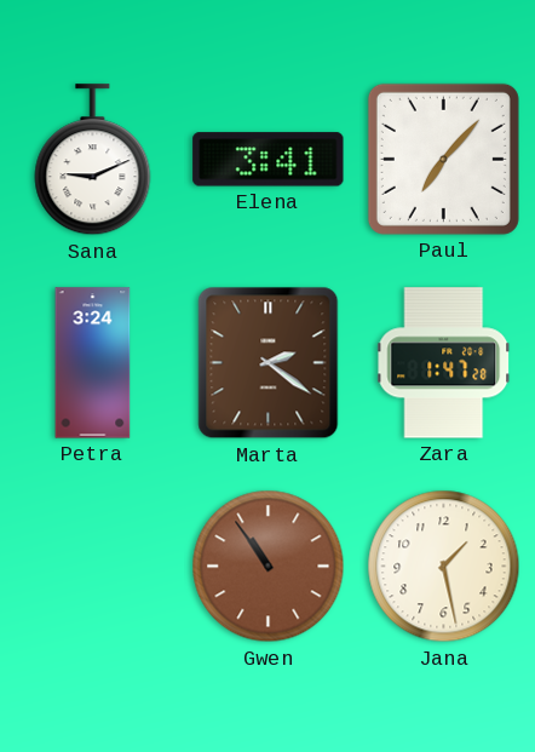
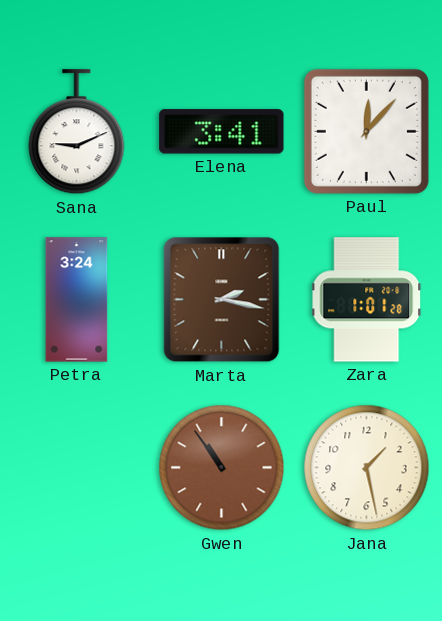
Paul: 7:07 -> 12:07 (366, 131)
Marta: 2:21 -> 2:17 (222, 300)
Zara: 1:47 -> 1:01 (367, 300)
